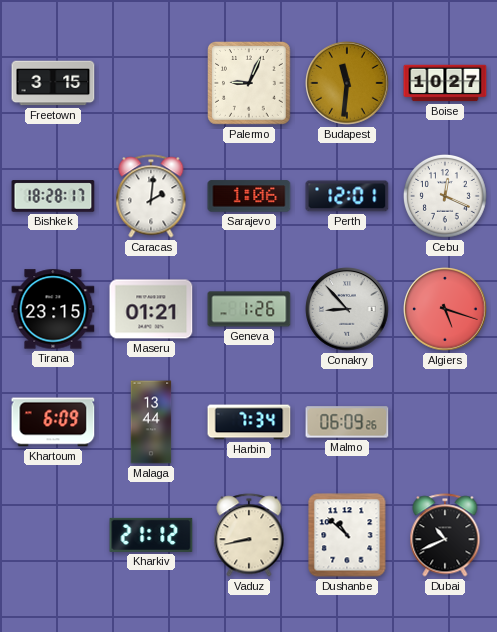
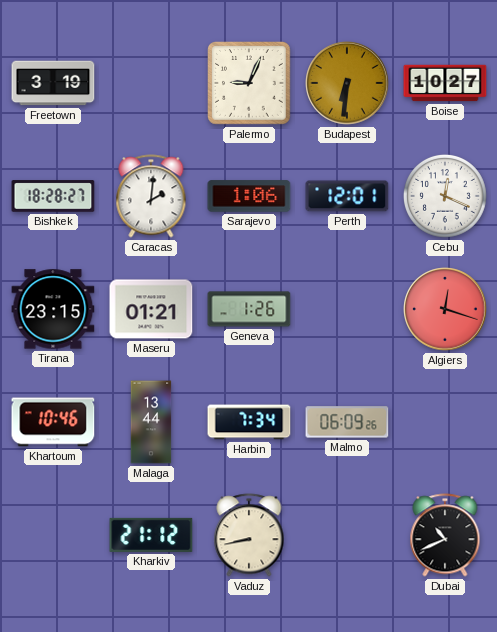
Freetown: 3:15 -> 3:19 (53, 83)
Budapest: 11:31 -> 6:31 (347, 83)
Bishkek: 18:28:17 -> 18:28:27 (53, 196)
Conakry: 8:53 -> none (347, 309)
Algiers: 5:18 -> 12:18 (445, 309)
Khartoum: 6:09 -> 10:46 (53, 422)
Dushanbe: 10:52 -> none (347, 535)
